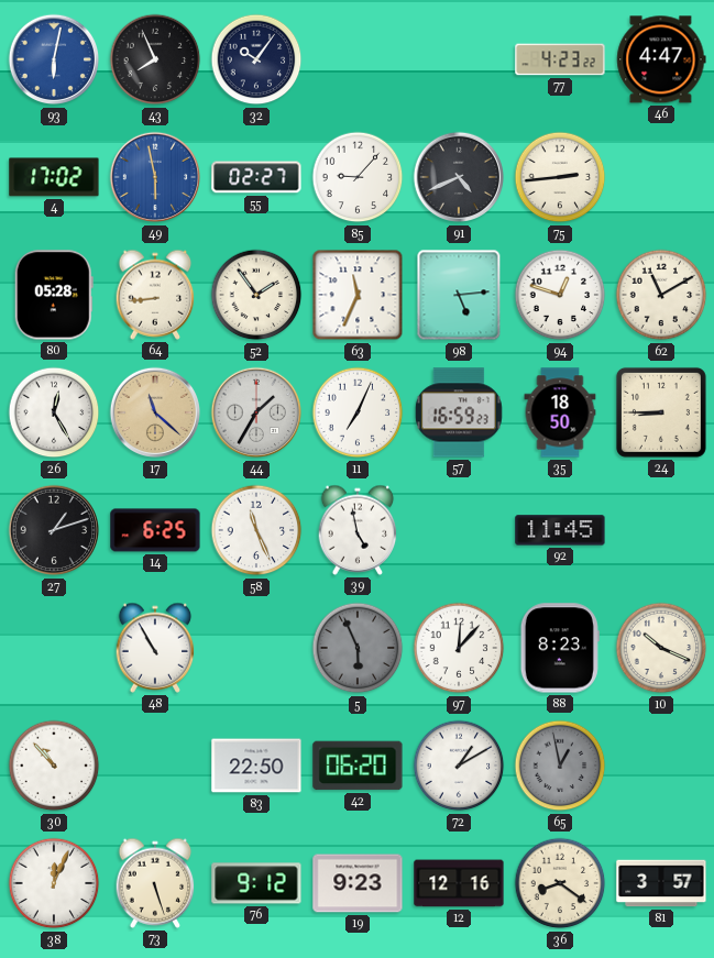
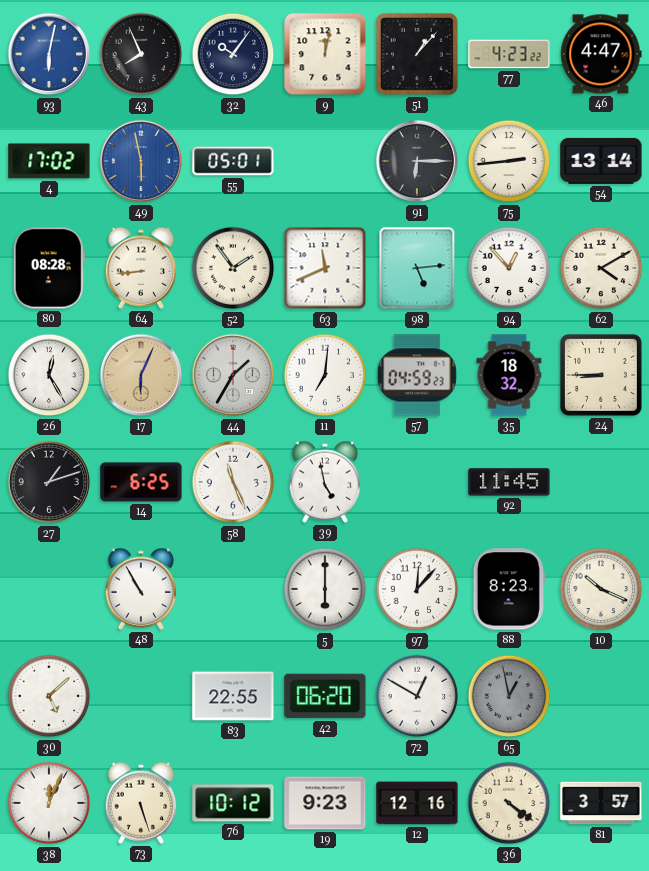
9: none -> 12:02 (325, 54)
51: none -> 1:07 (417, 54)
55: 02:27 -> 05:01 (233, 161)
85: 9:07 -> none (358, 177)
91: 4:41 -> 6:15 (417, 161)
54: none -> 13:14 (601, 161)
80: 05:28 -> 08:28 (49, 268)
63: 11:34 -> 11:41 (325, 268)
94: 12:48 -> 12:53 (509, 268)
62: 11:10 -> 4:10 (601, 268)
17: 11:22 -> 6:04 (141, 375)
11: 7:04 -> 7:01 (325, 375)
57: 16:59 -> 04:59 (417, 375)
35: 18:50 -> 18:32 (509, 375)
5: 5:56 -> 6:00 (325, 589)
5 dial: grey -> white (325, 589)
30: 10:53 -> 5:08 (49, 696)
83: 22:50 -> 22:55 (233, 696)
72: 1:10 -> 12:50 (417, 696)
76: 9:12 -> 10:12 (233, 803)
36: 8:21 -> 4:21 (509, 803)
